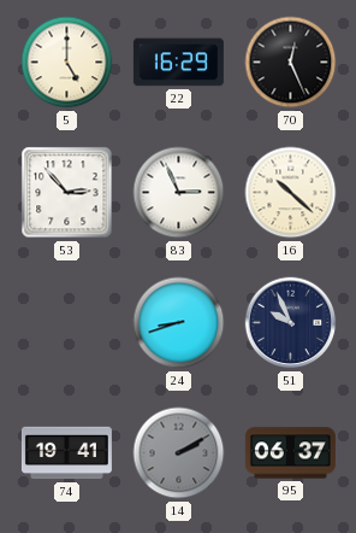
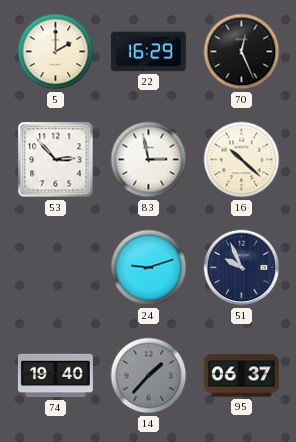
5: 5:00 -> 2:00 (56, 52)
83: 2:56 -> 2:58 (149, 160)
24: 8:42 -> 9:12 (149, 268)
74: 19:41 -> 19:40 (55, 376)
14: 2:10 -> 1:37 (149, 376)
